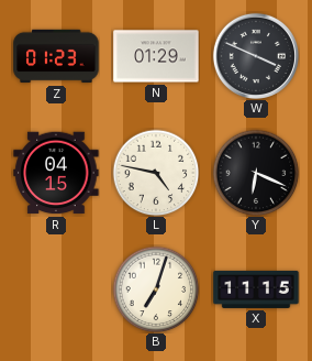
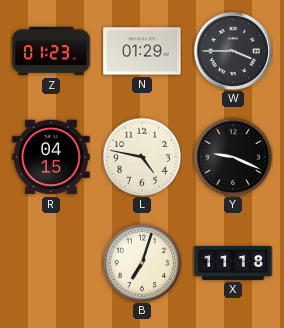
W: 3:49 -> 3:45 (233, 51)
Y: 6:19 -> 9:19 (233, 157)
X: 11:15 -> 11:18 (233, 263)
